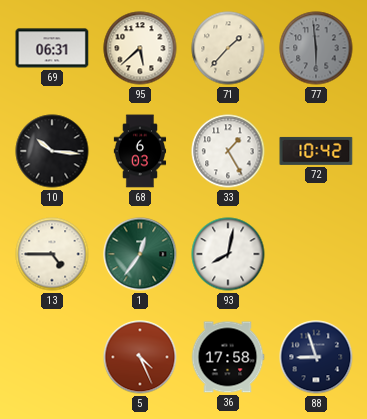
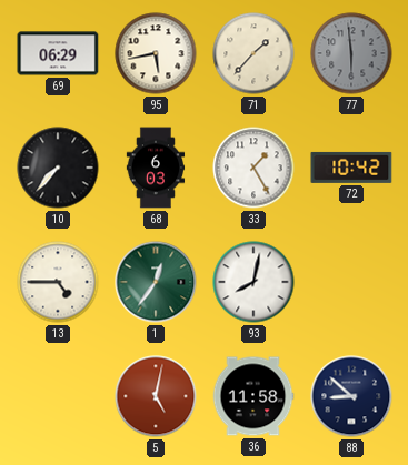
69: 06:31 -> 06:29 (58, 53)
95: 5:38 -> 5:43 (156, 53)
10: 10:16 -> 7:37 (58, 168)
5: 4:26 -> 5:02 (156, 396)
36: 17:58 -> 11:58 (253, 396)
88: 8:57 -> 8:52 (351, 396)
